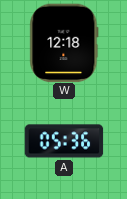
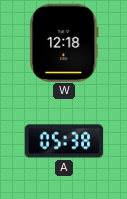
A: 05:36 -> 05:38 (64, 141)
